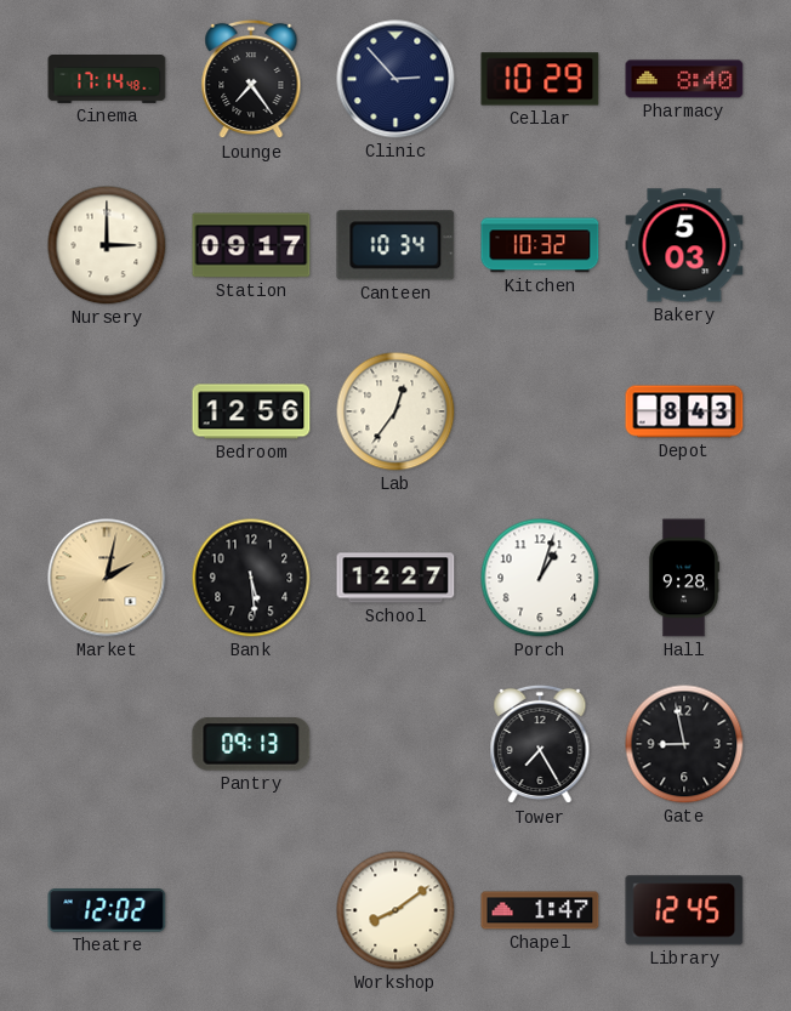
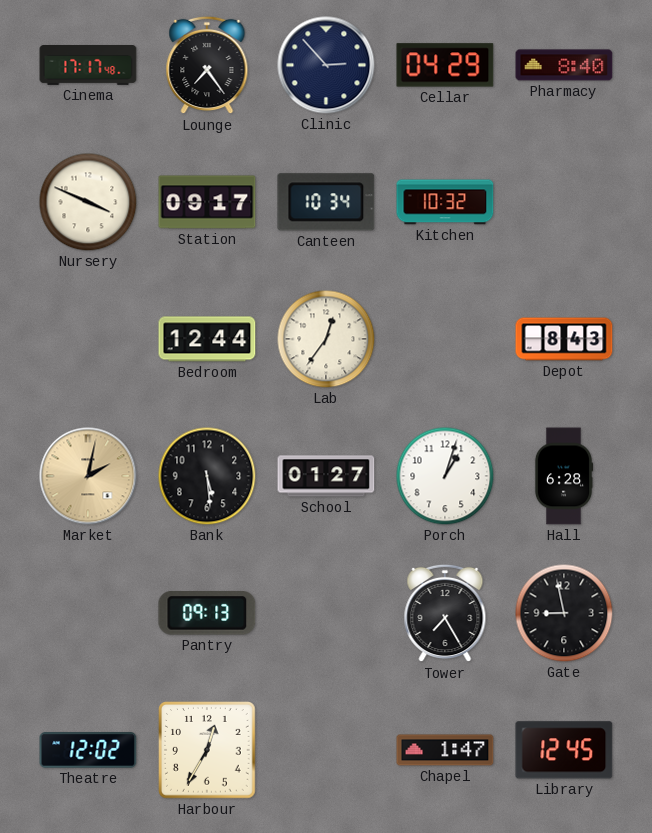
Cinema: 17:14 -> 17:17 (88, 66)
Cellar: 10:29 -> 04:29 (445, 65)
Nursery: 3:00 -> 3:49 (88, 202)
Bakery: 5:03 -> none (684, 245)
Bedroom: 12:56 -> 12:44 (207, 339)
School: 12:27 -> 01:27 (326, 476)
Hall: 9:28 -> 6:28 (564, 476)
Harbour: none -> 12:35 (208, 751)
Workshop: 8:09 -> none (395, 910)
